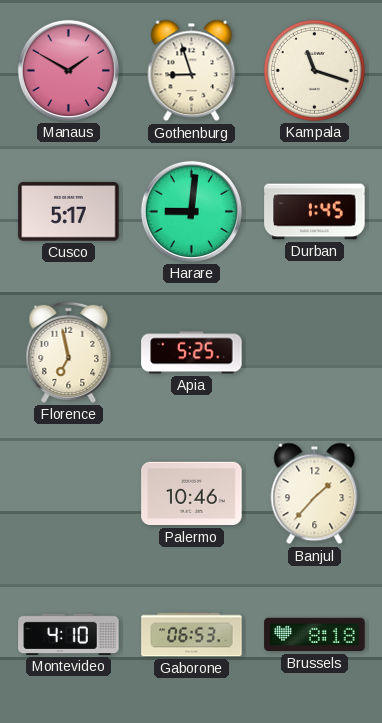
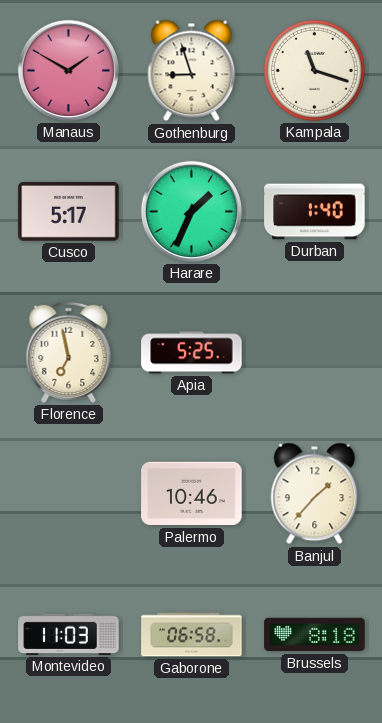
Harare: 9:01 -> 1:34 (191, 211)
Durban: 1:45 -> 1:40 (315, 212)
Montevideo: 4:10 -> 11:03 (69, 634)
Gaborone: 06:53 -> 06:58 (192, 635)
